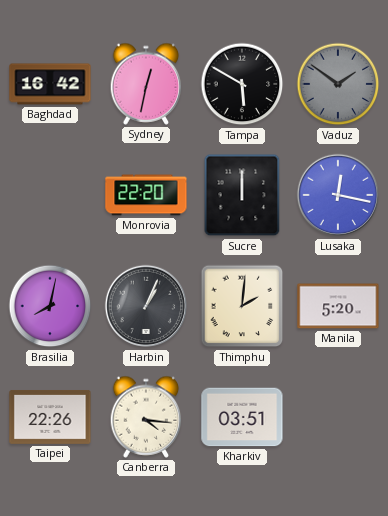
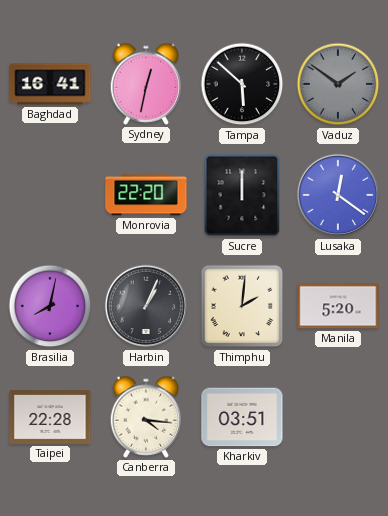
Baghdad: 16:42 -> 16:41 (50, 84)
Tampa: 5:50 -> 5:52 (242, 84)
Lusaka: 12:17 -> 12:21 (338, 195)
Taipei: 22:26 -> 22:28 (50, 417)
